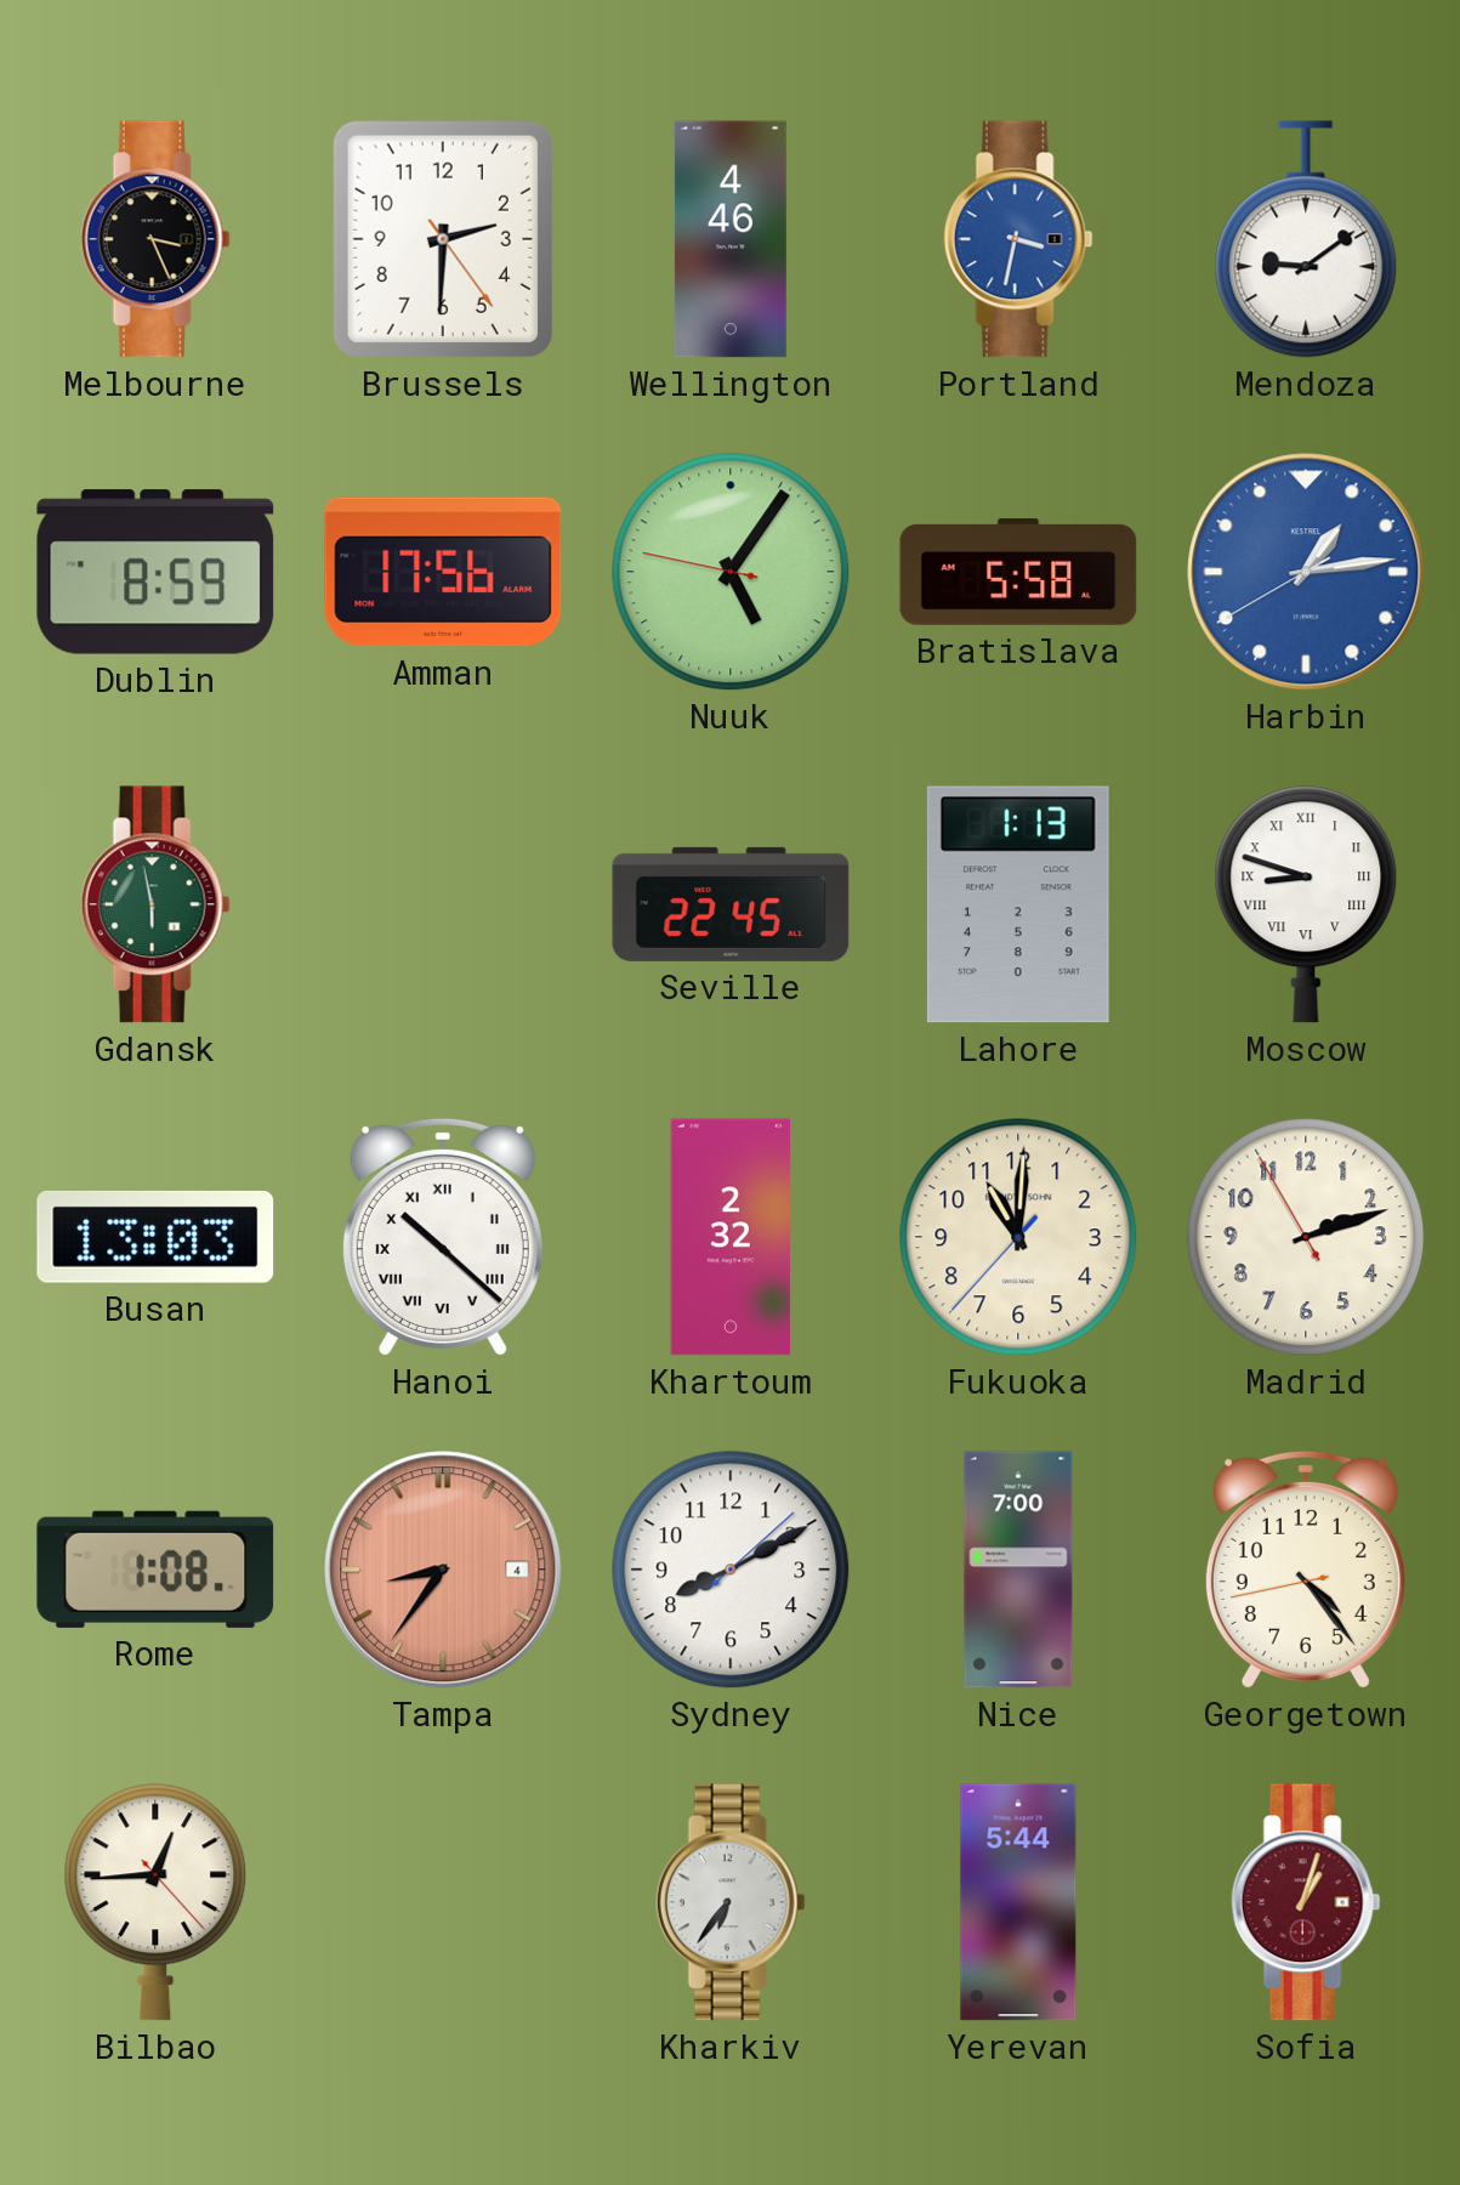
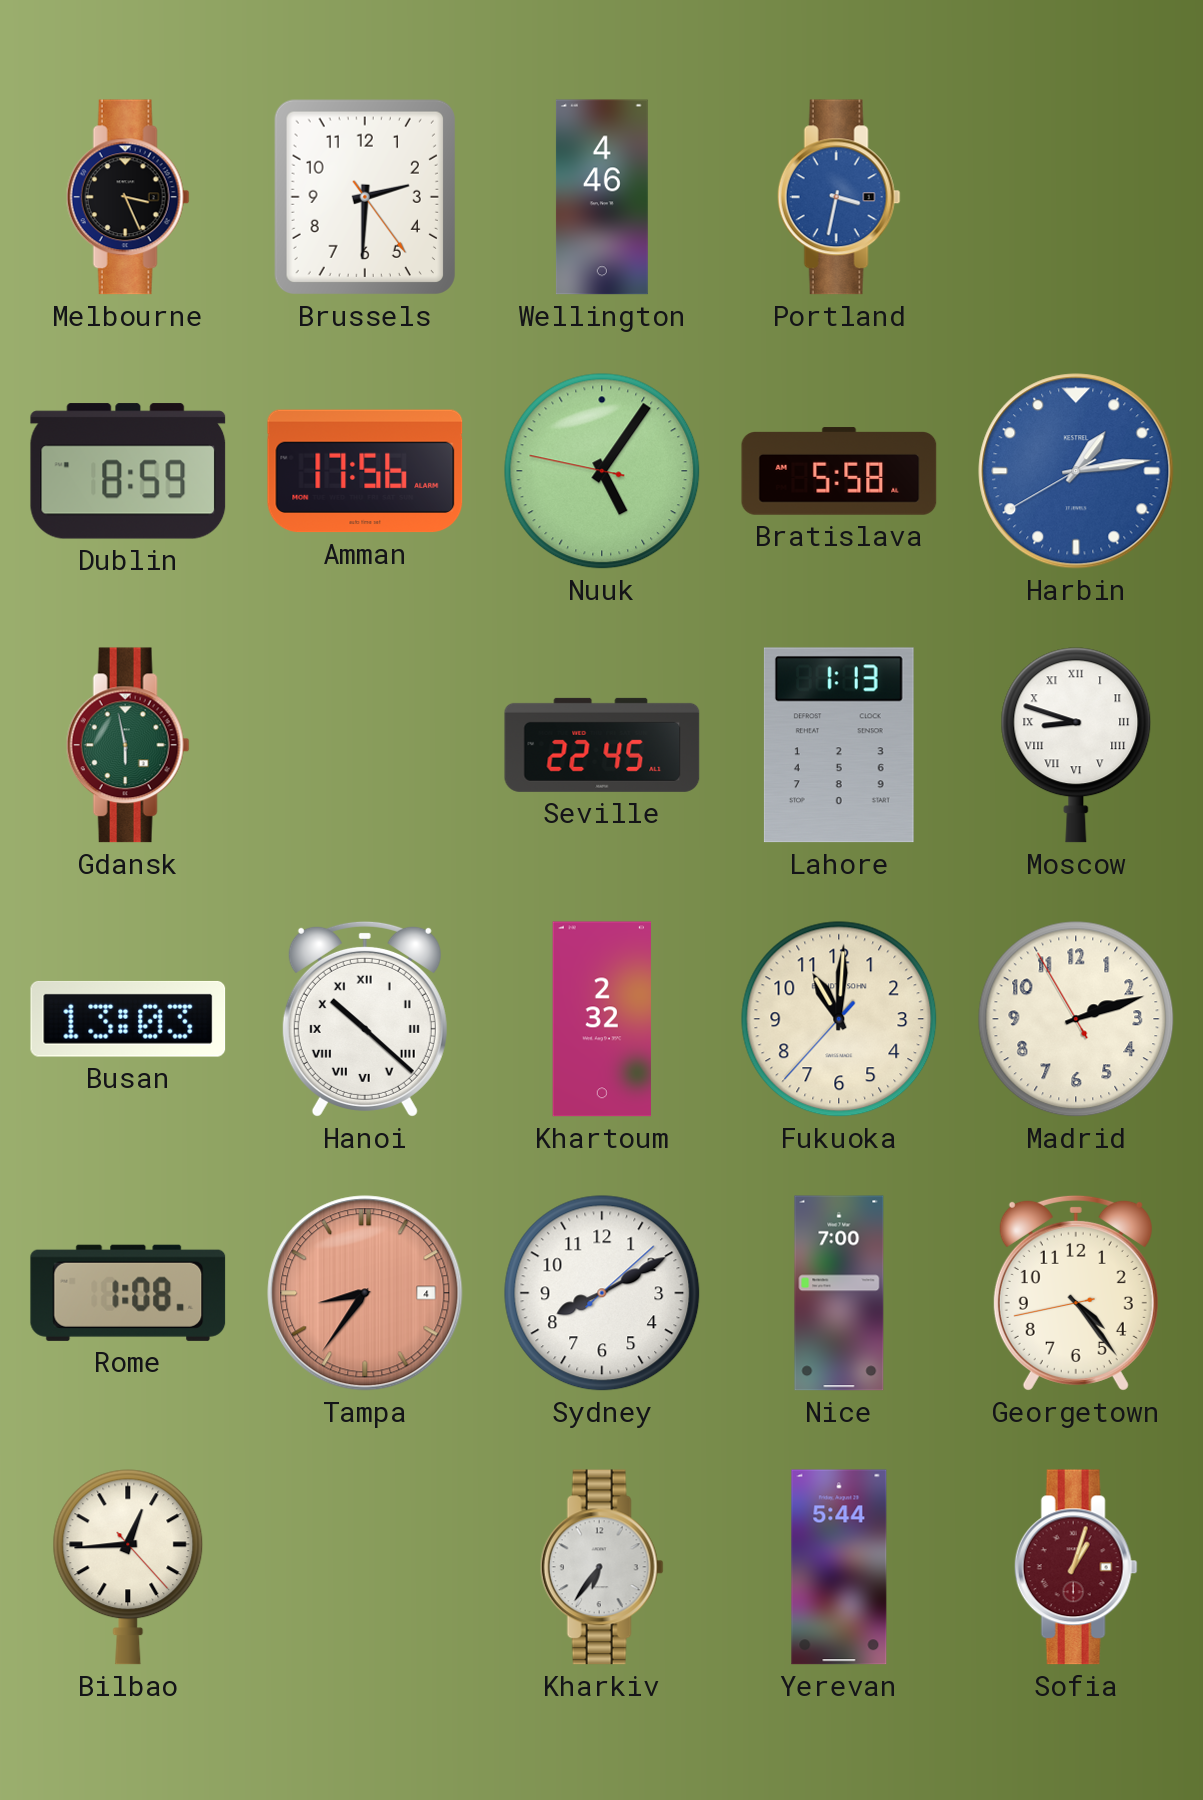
Mendoza: 9:09 -> none (1306, 239)
